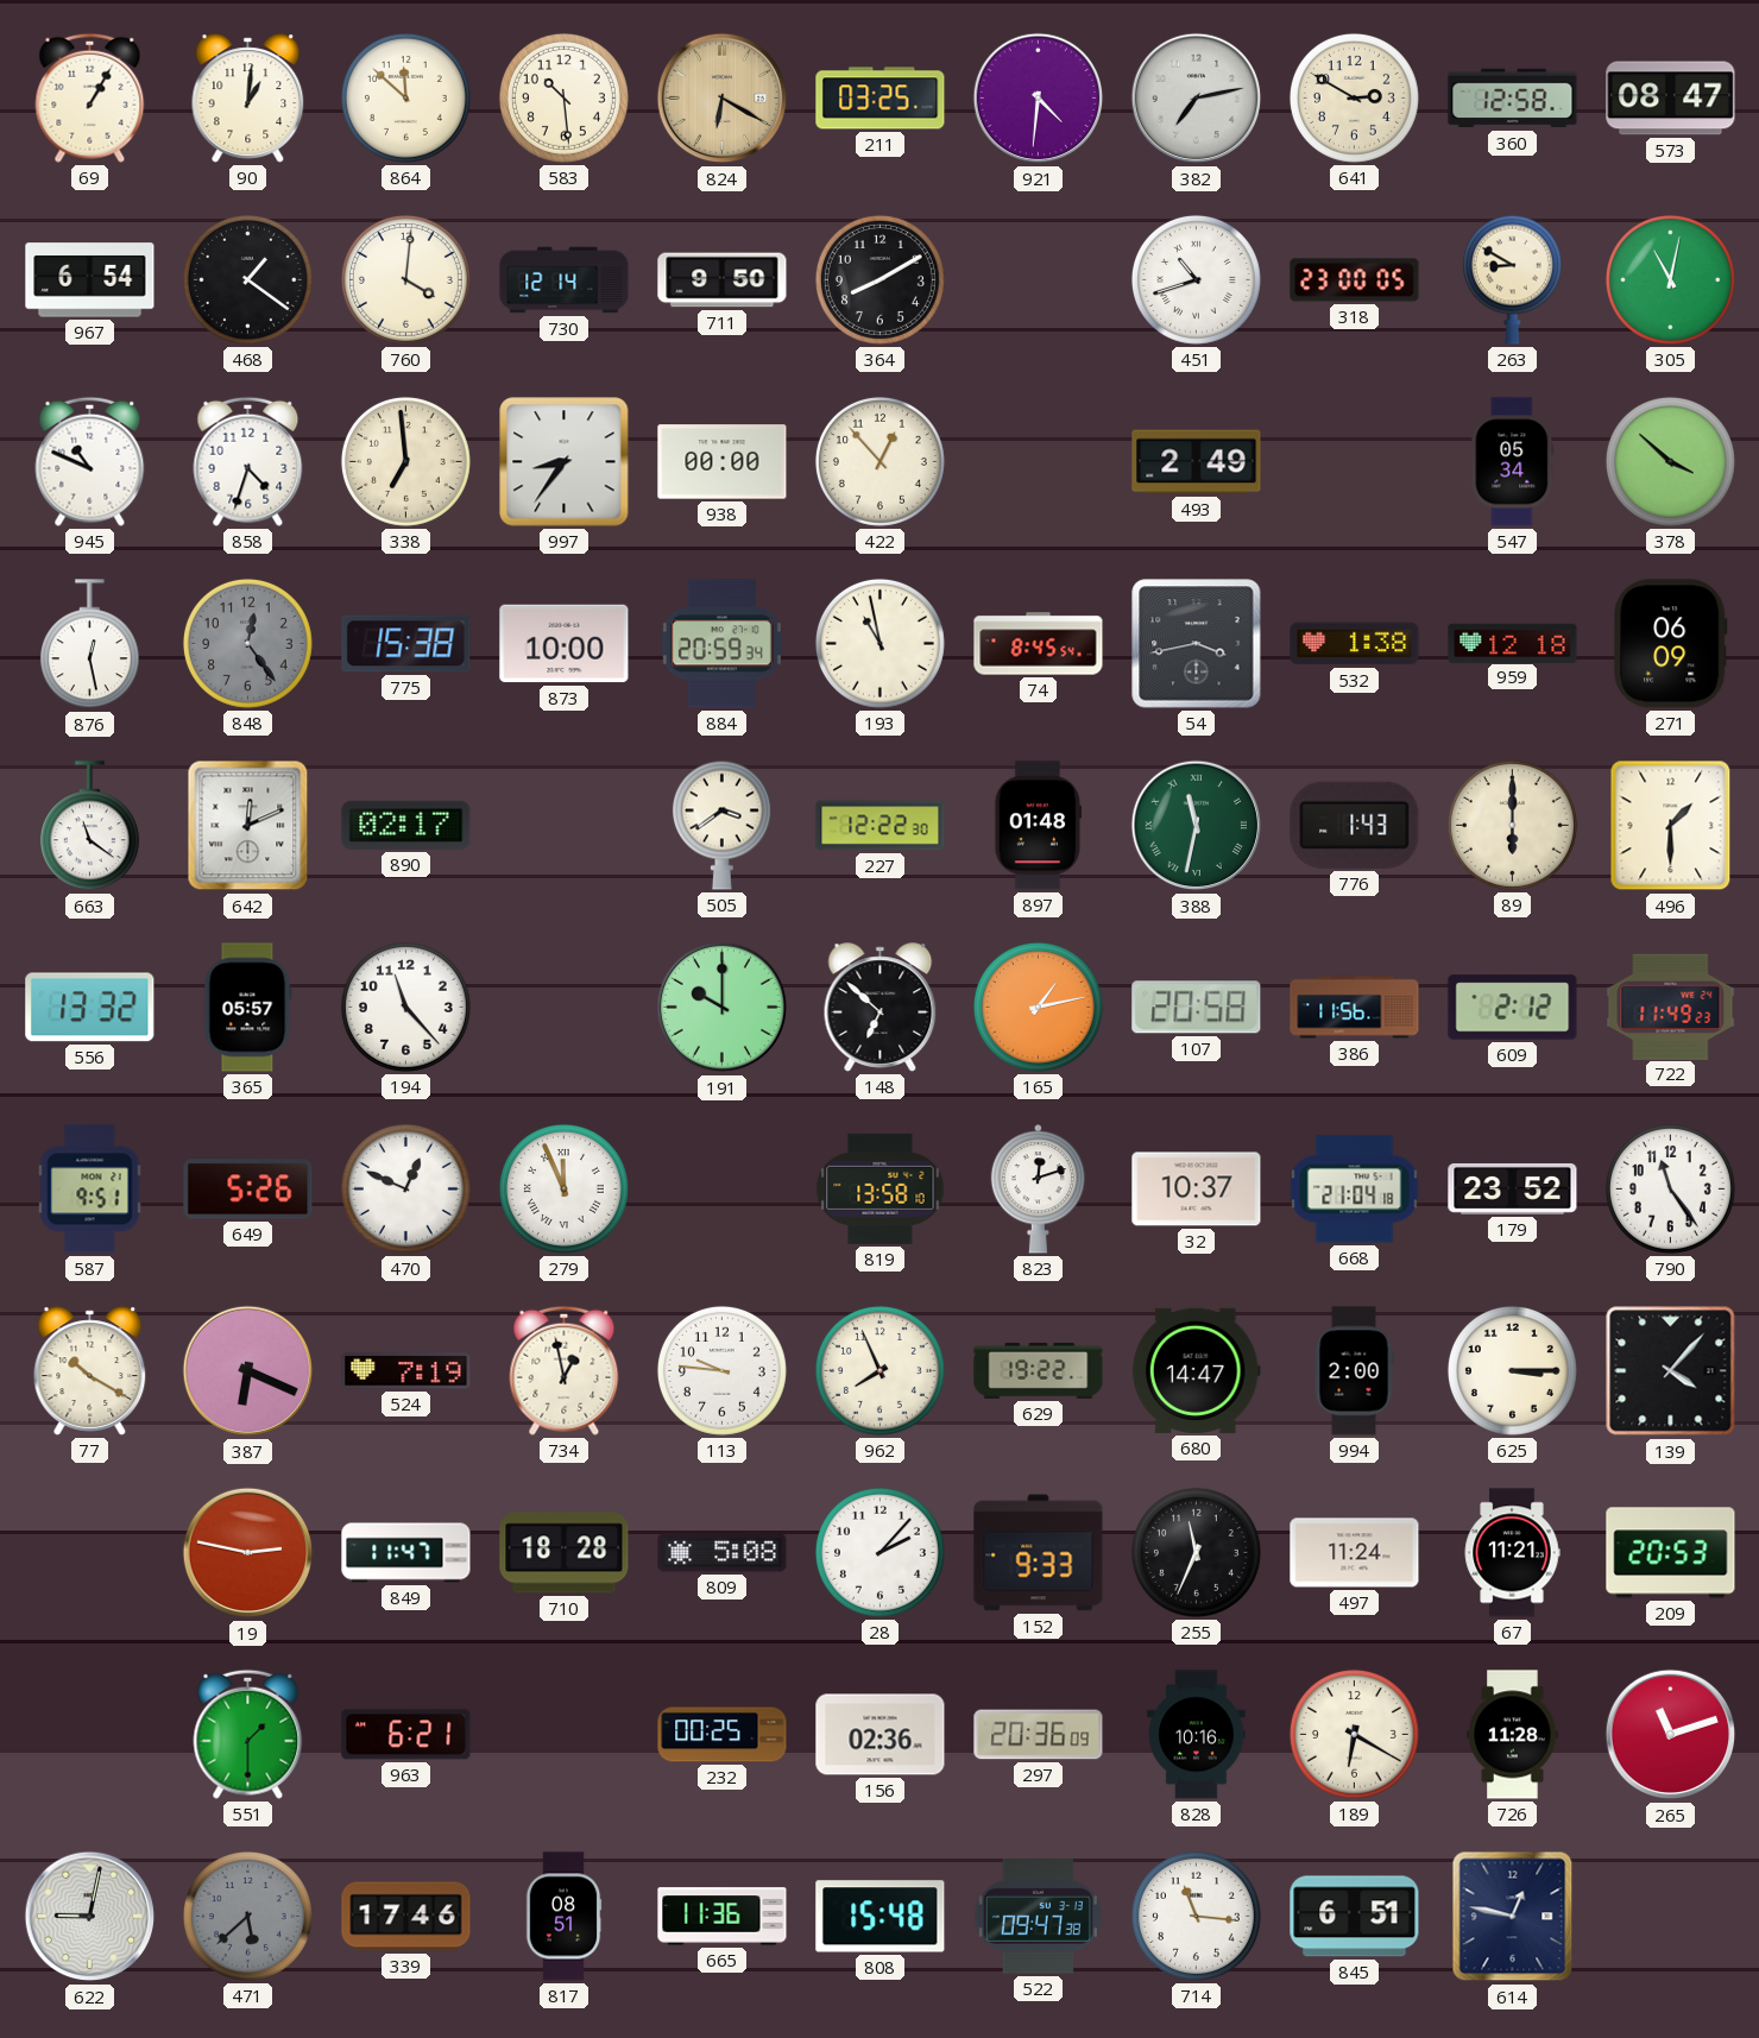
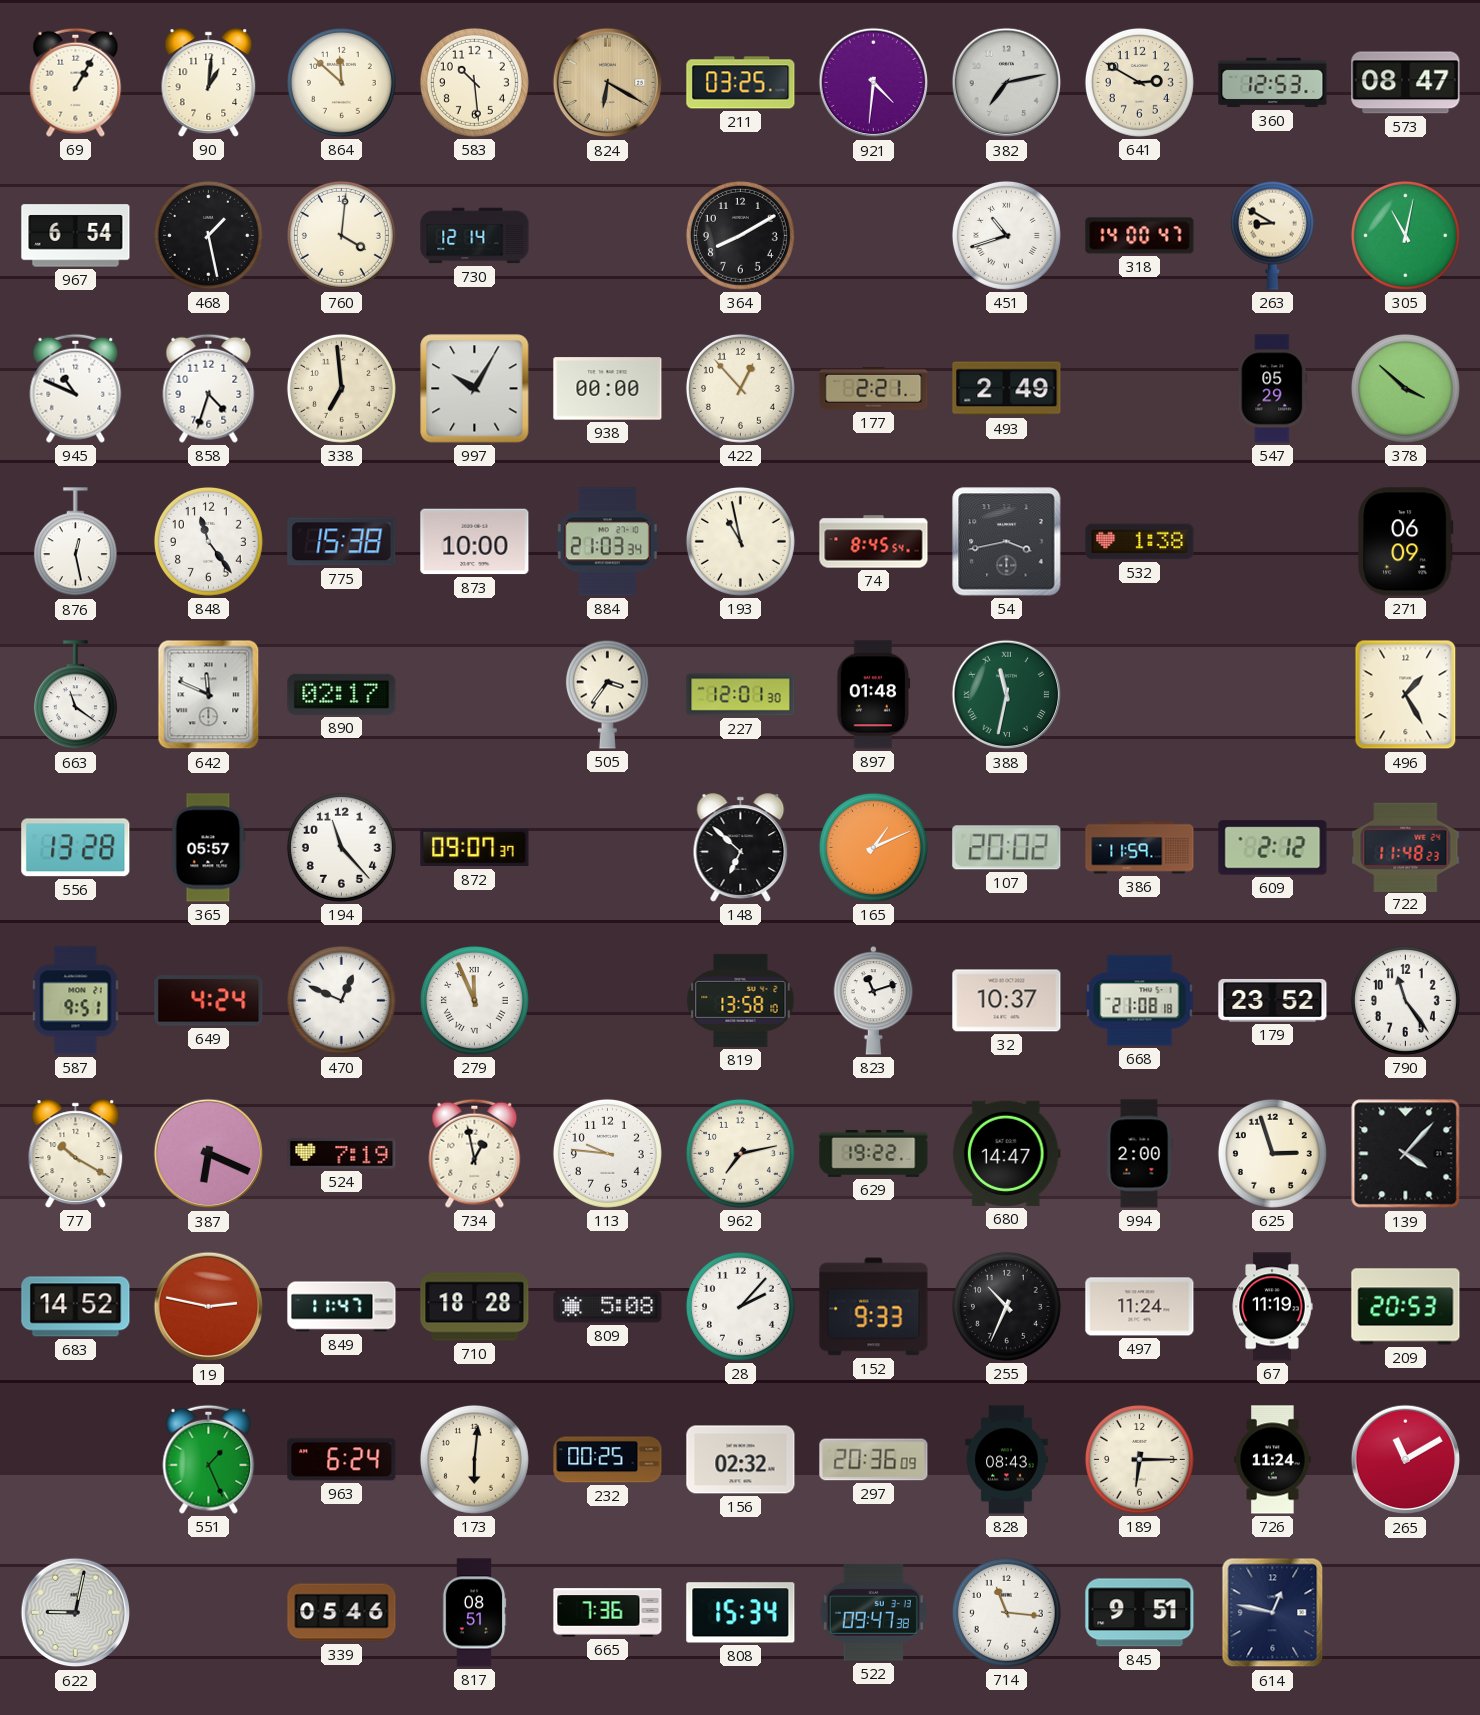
360: 12:58 -> 12:53 (1273, 83)
468: 1:21 -> 1:28 (208, 235)
711: 9:50 -> none (723, 280)
318: 23:00 -> 14:00 (1140, 236)
997: 8:36 -> 10:05 (475, 389)
177: none -> 2:21 (874, 389)
547: 05:34 -> 05:29 (1273, 389)
848: 12:24 -> 11:24 (208, 541)
848 dial: grey -> white (208, 541)
884: 20:59 -> 21:03 (607, 542)
959: 12:18 -> none (1513, 643)
642: 12:11 -> 11:49 (209, 695)
505: 3:39 -> 3:36 (607, 694)
227: 12:22 -> 12:01 (741, 695)
776: 1:43 -> none (1355, 825)
89: 6:00 -> none (1512, 825)
496: 1:30 -> 1:25 (1406, 695)
556: 13:32 -> 13:28 (76, 848)
872: none -> 09:07 (475, 848)
191: 10:00 -> none (723, 1008)
165: 1:13 -> 1:11 (873, 847)
107: 20:58 -> 20:02 (1007, 848)
386: 11:56 -> 11:59 (1140, 848)
722: 11:49 -> 11:48 (1406, 847)
649: 5:26 -> 4:24 (209, 1001)
823: 12:12 -> 11:12 (874, 1001)
668: 21:04 -> 21:08 (1140, 1001)
962: 7:56 -> 7:13 (740, 1153)
625: 3:15 -> 2:57 (1272, 1153)
683: none -> 14:52 (76, 1307)
255: 11:34 -> 10:34 (1006, 1306)
67: 11:21 -> 11:19 (1272, 1307)
551: 1:30 -> 1:26 (209, 1459)
963: 6:21 -> 6:24 (342, 1460)
173: none -> 6:01 (474, 1459)
156: 02:36 -> 02:32 (741, 1460)
828: 10:16 -> 08:43 (1007, 1460)
189: 6:20 -> 6:15 (1139, 1459)
726: 11:28 -> 11:24 (1273, 1460)
265: 11:12 -> 11:10 (1406, 1460)
471: 5:38 -> none (247, 1916)
339: 17:46 -> 05:46 (342, 1613)
665: 11:36 -> 7:36 (608, 1613)
808: 15:48 -> 15:34 (741, 1613)
845: 6:51 -> 9:51 (1140, 1613)
